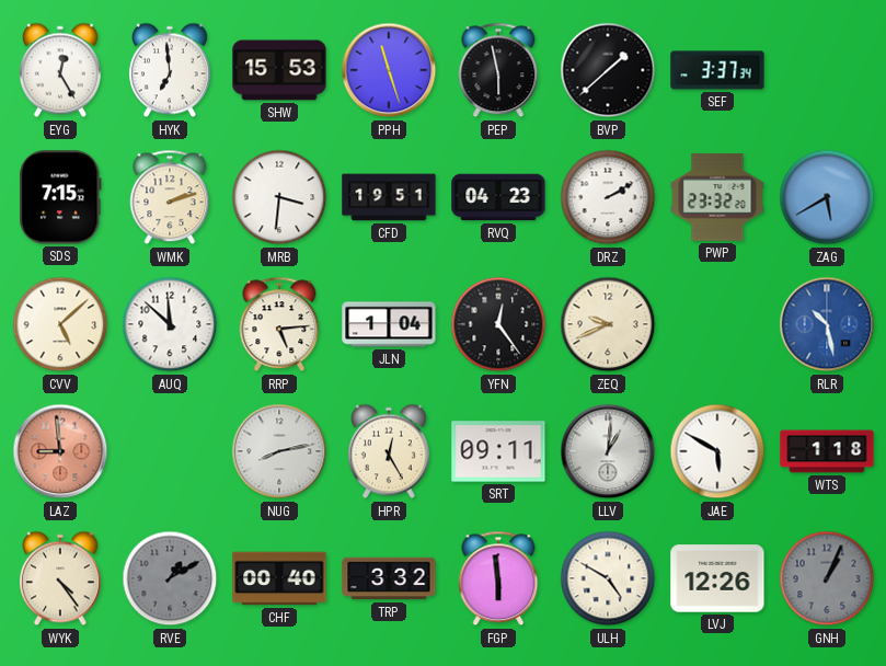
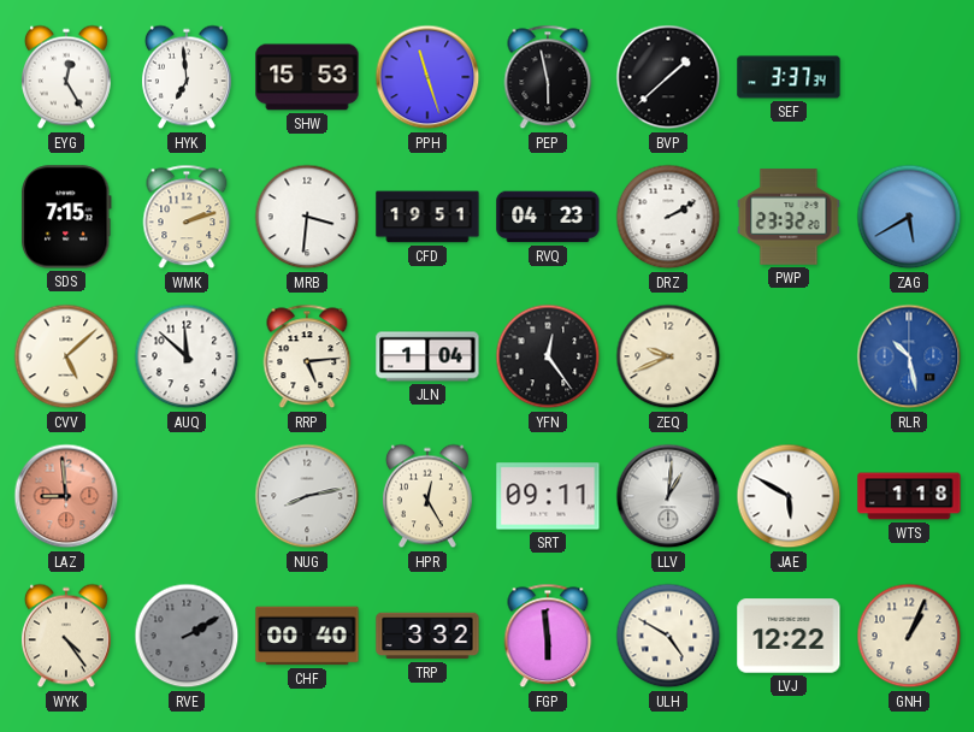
RVE: 1:10 -> 2:10 (187, 636)
LVJ: 12:26 -> 12:22 (789, 636)
GNH dial: grey -> cream (909, 636)
